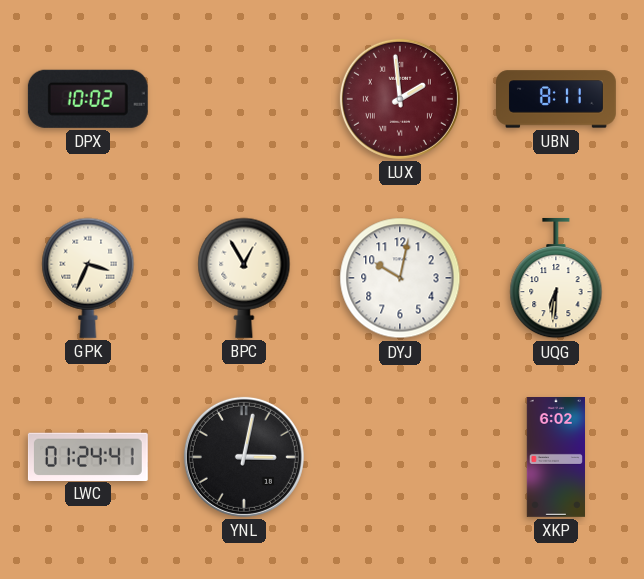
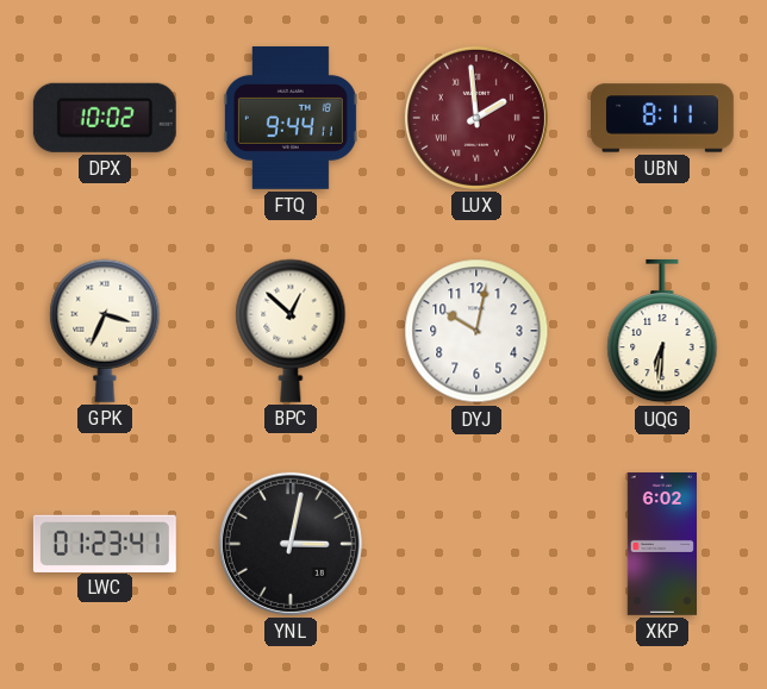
FTQ: none -> 9:44 (291, 118)
BPC: 12:55 -> 12:52 (291, 331)
LWC: 01:24 -> 01:23 (105, 543)
